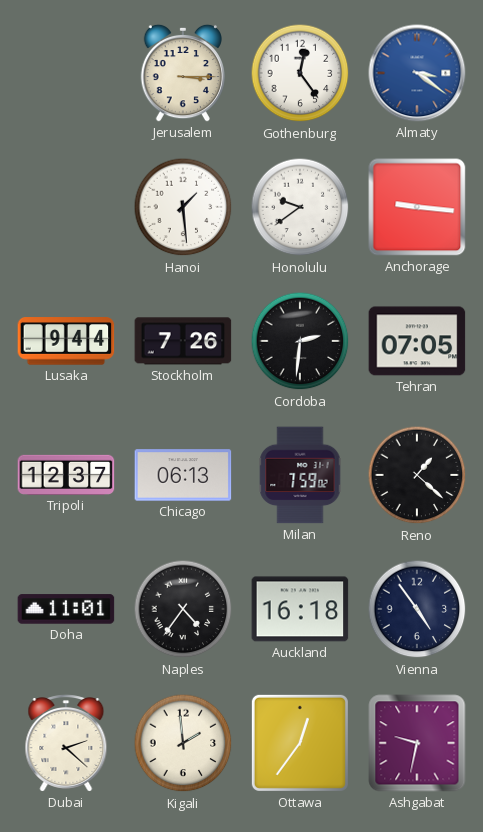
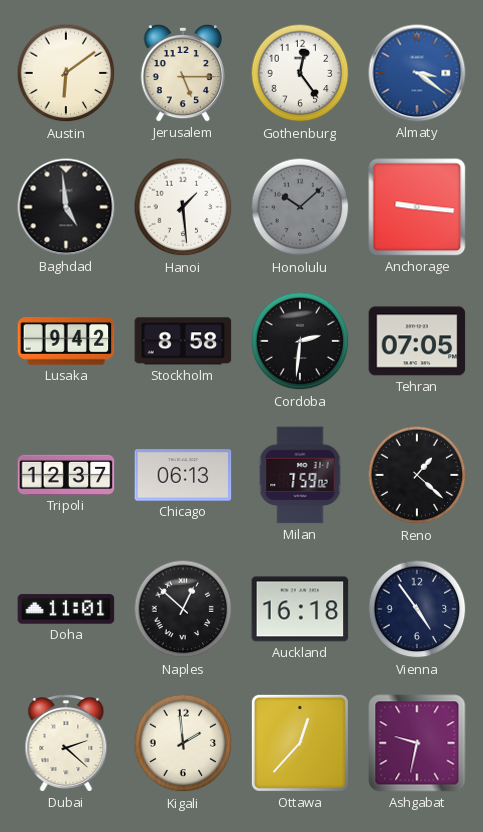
Austin: none -> 6:09 (66, 73)
Jerusalem: 3:15 -> 5:15 (182, 73)
Baghdad: none -> 4:59 (66, 207)
Honolulu: 9:39 -> 10:08 (300, 207)
Honolulu dial: white -> grey (300, 207)
Lusaka: 9:44 -> 9:42 (66, 341)
Stockholm: 7:26 -> 8:58 (183, 341)
Naples: 4:36 -> 12:52 (183, 609)
Ottawa: 12:36 -> 12:37 (300, 743)
